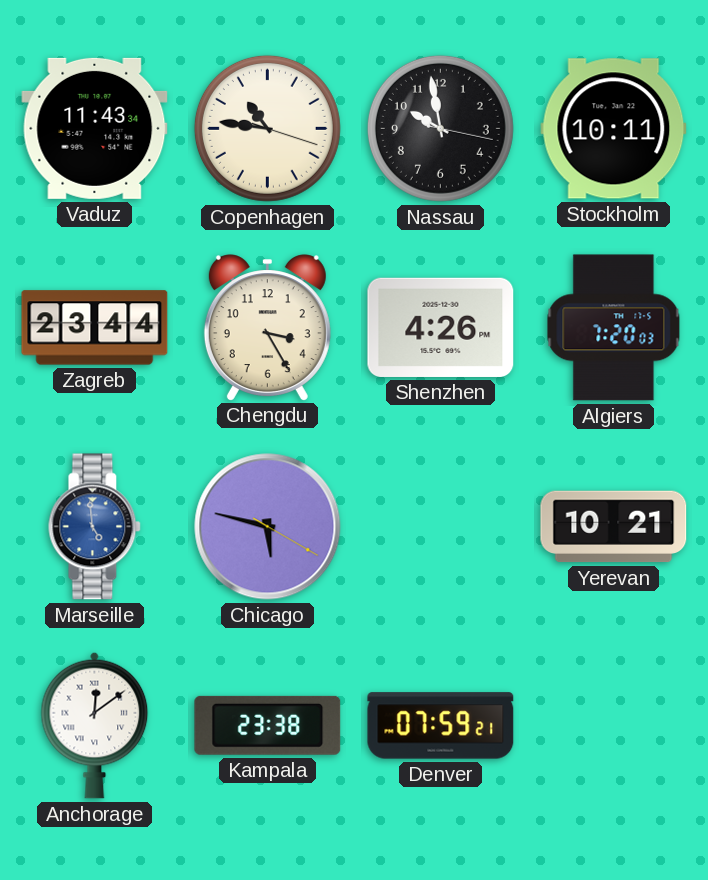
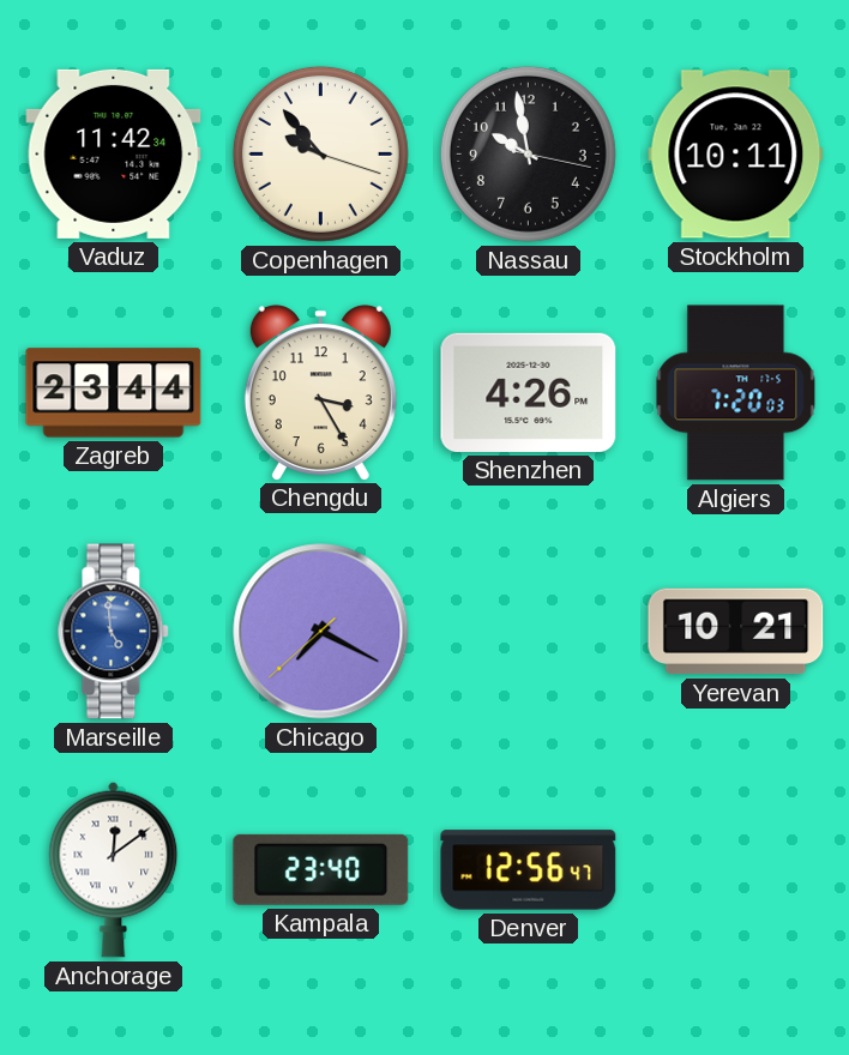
Vaduz: 11:43 -> 11:42 (114, 153)
Copenhagen: 10:46 -> 9:53 (320, 153)
Chicago: 5:47 -> 7:19 (321, 632)
Kampala: 23:38 -> 23:40 (321, 869)
Denver: 07:59 -> 12:56 (529, 870)
